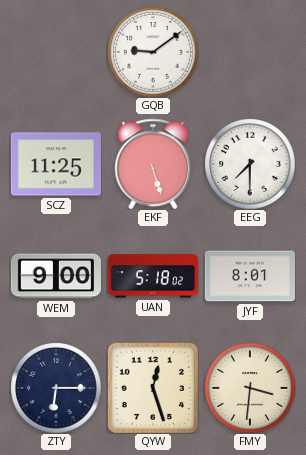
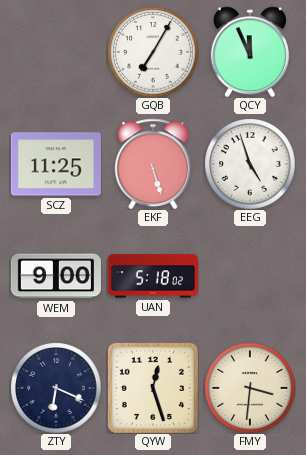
GQB: 9:09 -> 7:05 (153, 52)
QCY: none -> 11:56 (250, 52)
EEG: 7:30 -> 4:57 (250, 164)
JYF: 8:01 -> none (250, 276)
ZTY: 6:15 -> 6:19 (56, 388)
